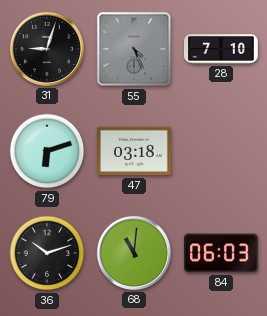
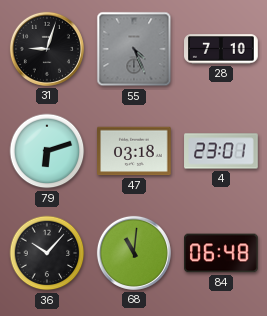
4: none -> 23:01 (221, 151)
36: 10:12 -> 10:07 (47, 253)
84: 06:03 -> 06:48 (222, 253)
